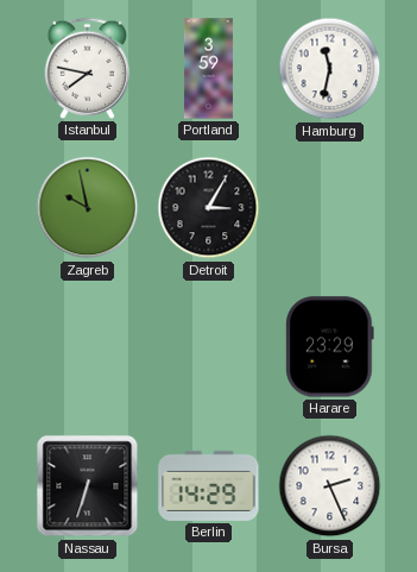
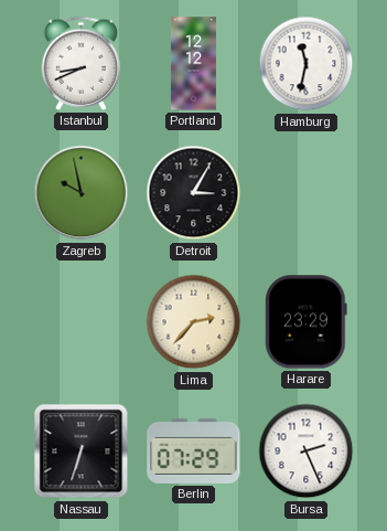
Istanbul: 7:47 -> 8:41 (82, 63)
Portland: 3:59 -> 12:12 (193, 64)
Lima: none -> 2:37 (194, 322)
Berlin: 14:29 -> 07:29 (194, 450)
